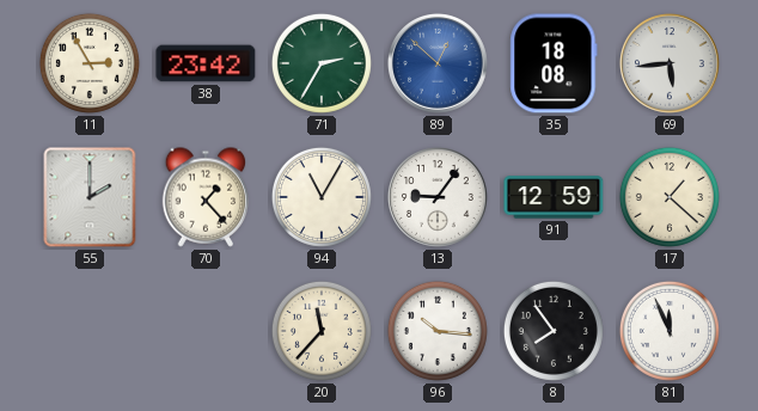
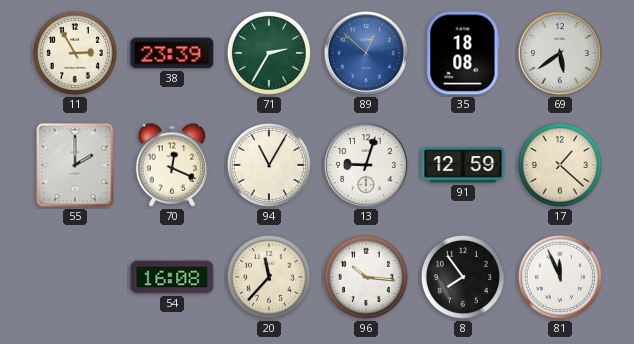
38: 23:42 -> 23:39 (172, 53)
69: 5:44 -> 5:39 (560, 53)
70: 1:23 -> 12:19 (172, 165)
13: 9:06 -> 9:03 (366, 165)
54: none -> 16:08 (172, 277)
